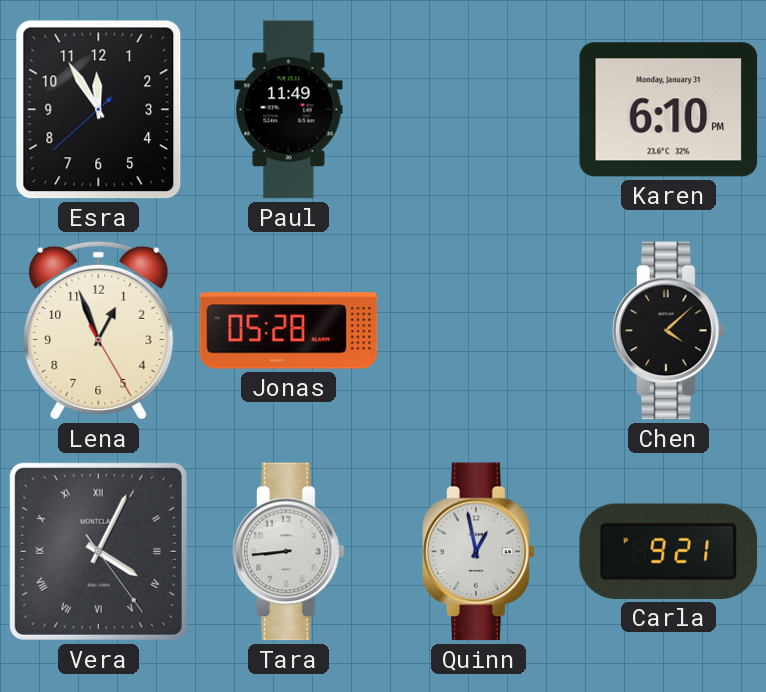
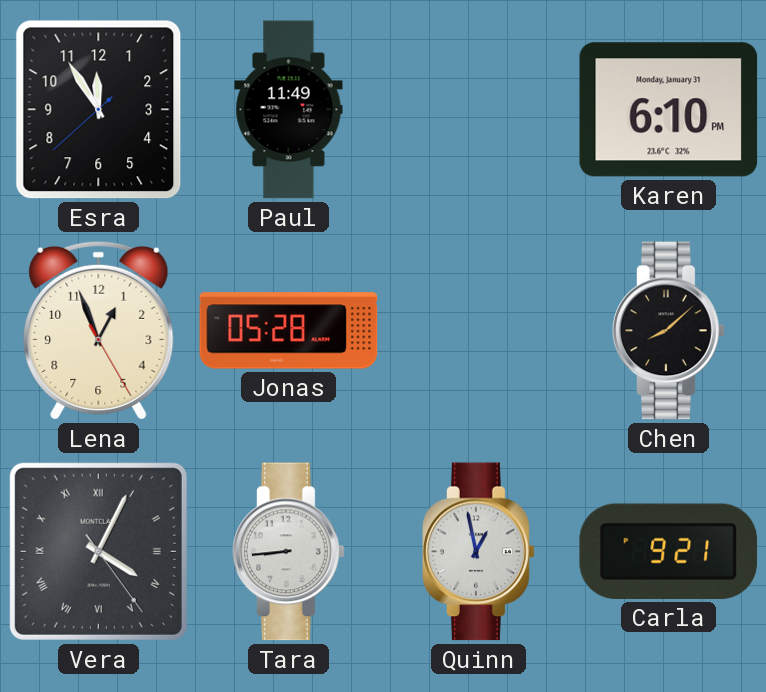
Chen: 4:08 -> 8:08 (669, 331)
